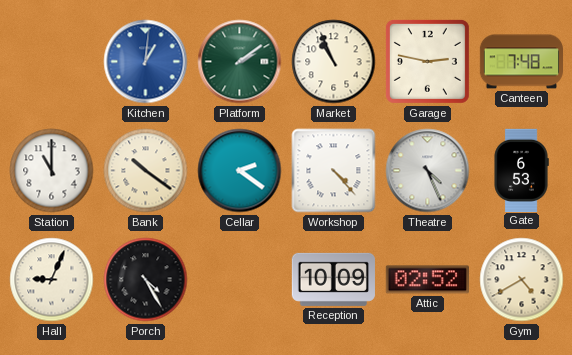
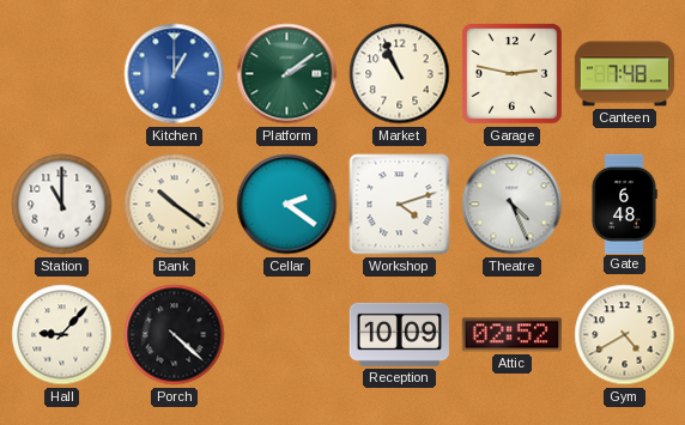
Kitchen: 1:01 -> 1:00 (175, 74)
Workshop: 4:23 -> 4:12 (400, 205)
Gate: 6:53 -> 6:48 (624, 204)
Hall: 9:04 -> 9:07 (62, 335)
Porch: 4:25 -> 4:22 (175, 335)
